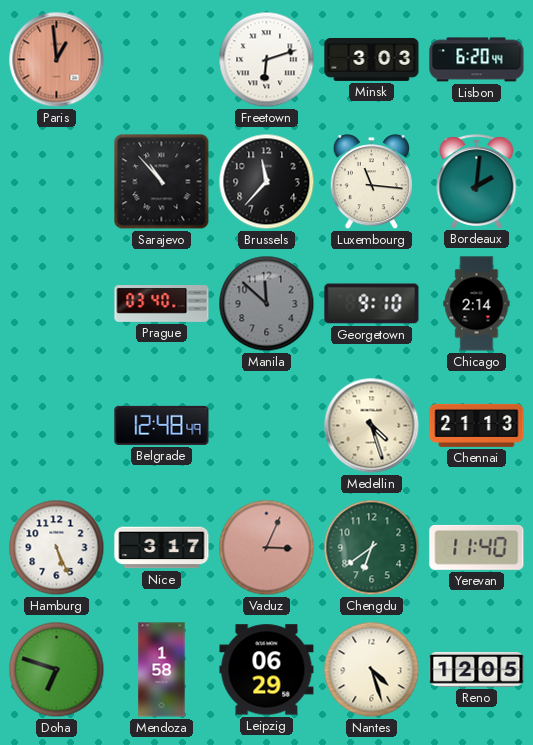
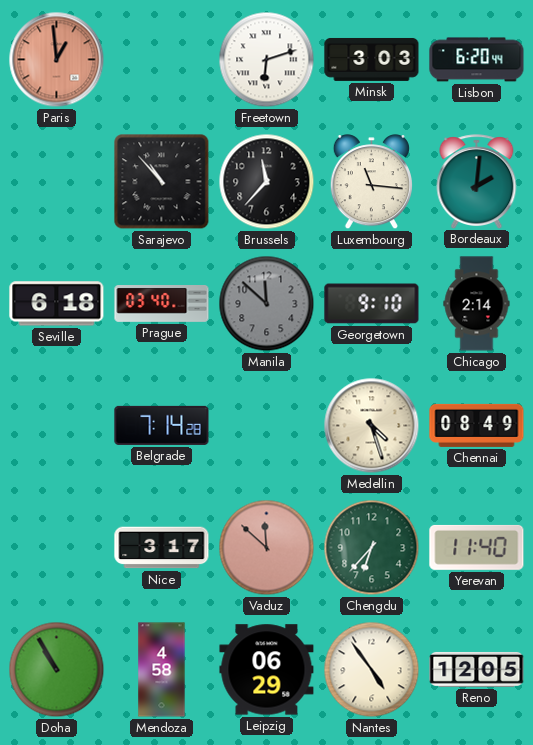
Seville: none -> 6:18 (57, 304)
Belgrade: 12:48 -> 7:14 (162, 425)
Chennai: 21:13 -> 08:49 (477, 425)
Hamburg: 5:26 -> none (57, 548)
Vaduz: 3:04 -> 11:52 (267, 548)
Chengdu: 6:39 -> 6:37 (372, 548)
Doha: 6:48 -> 10:55 (57, 670)
Mendoza: 1:58 -> 4:58 (162, 670)
Nantes: 4:27 -> 4:54 (372, 670)
